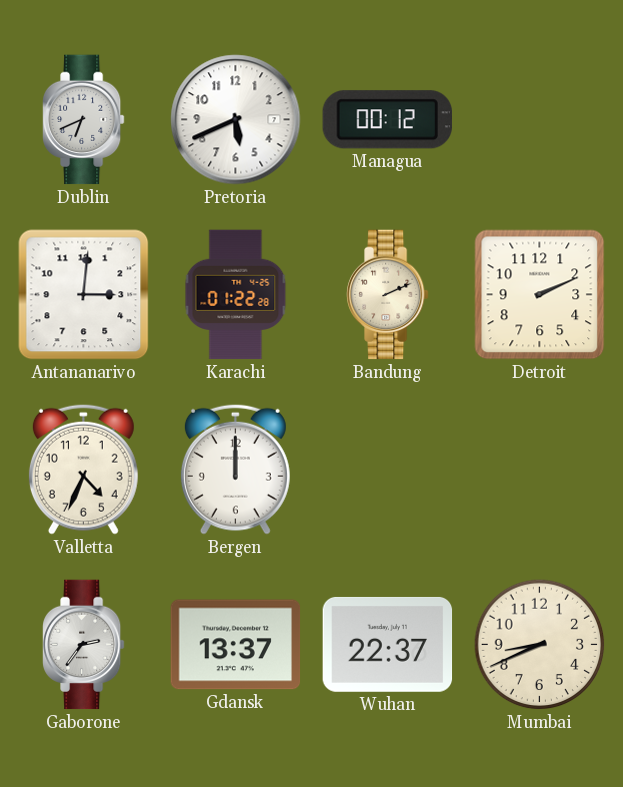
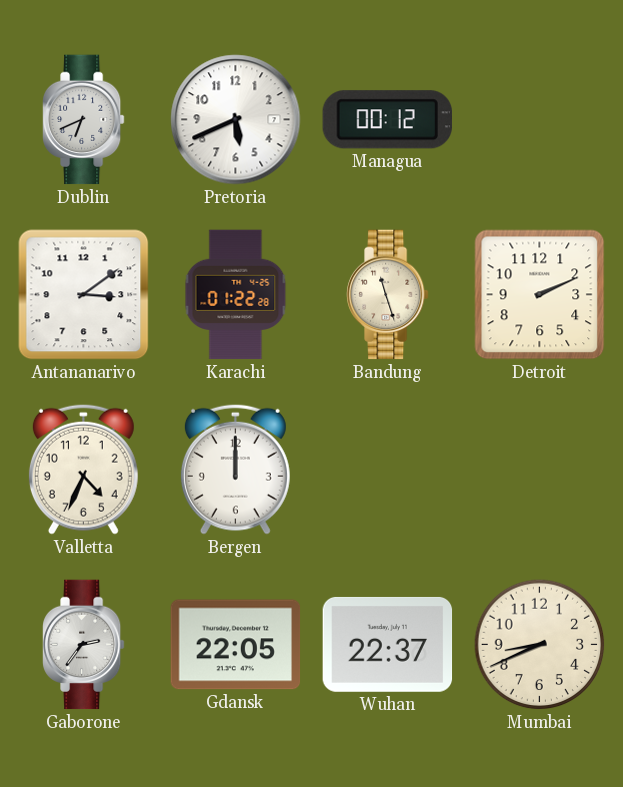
Antananarivo: 3:01 -> 3:09 (84, 295)
Bandung: 2:11 -> 11:27 (388, 295)
Gdansk: 13:37 -> 22:05 (236, 645)
